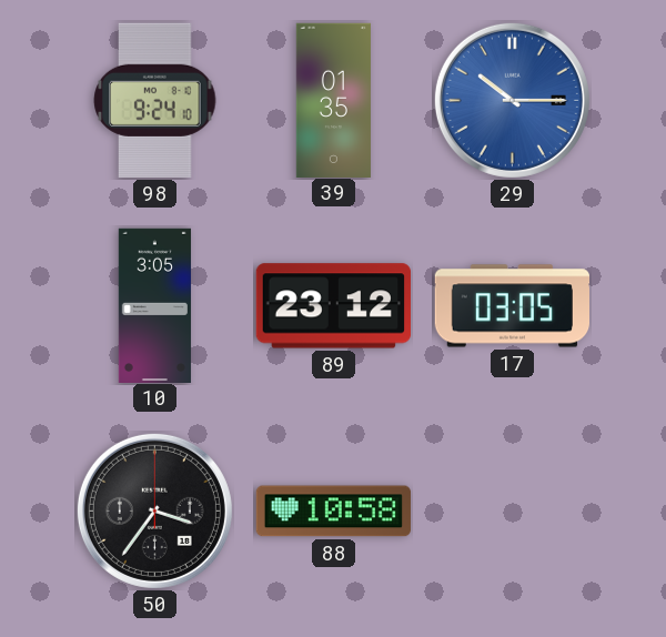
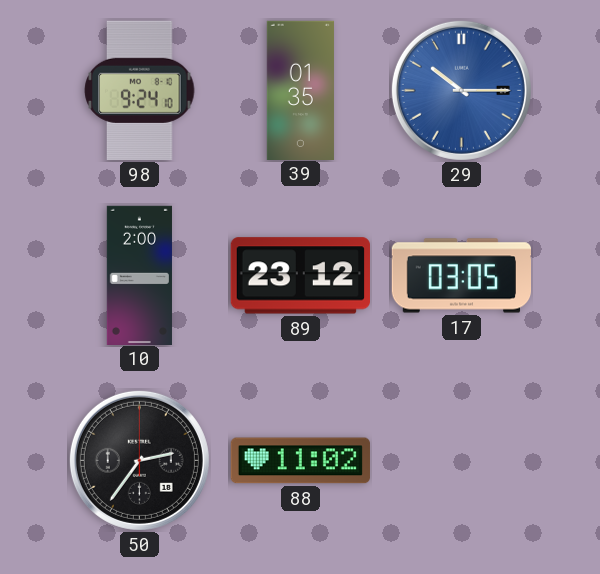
10: 3:05 -> 2:00 (139, 275)
50: 3:36 -> 2:36 (139, 460)
88: 10:58 -> 11:02 (300, 461)
